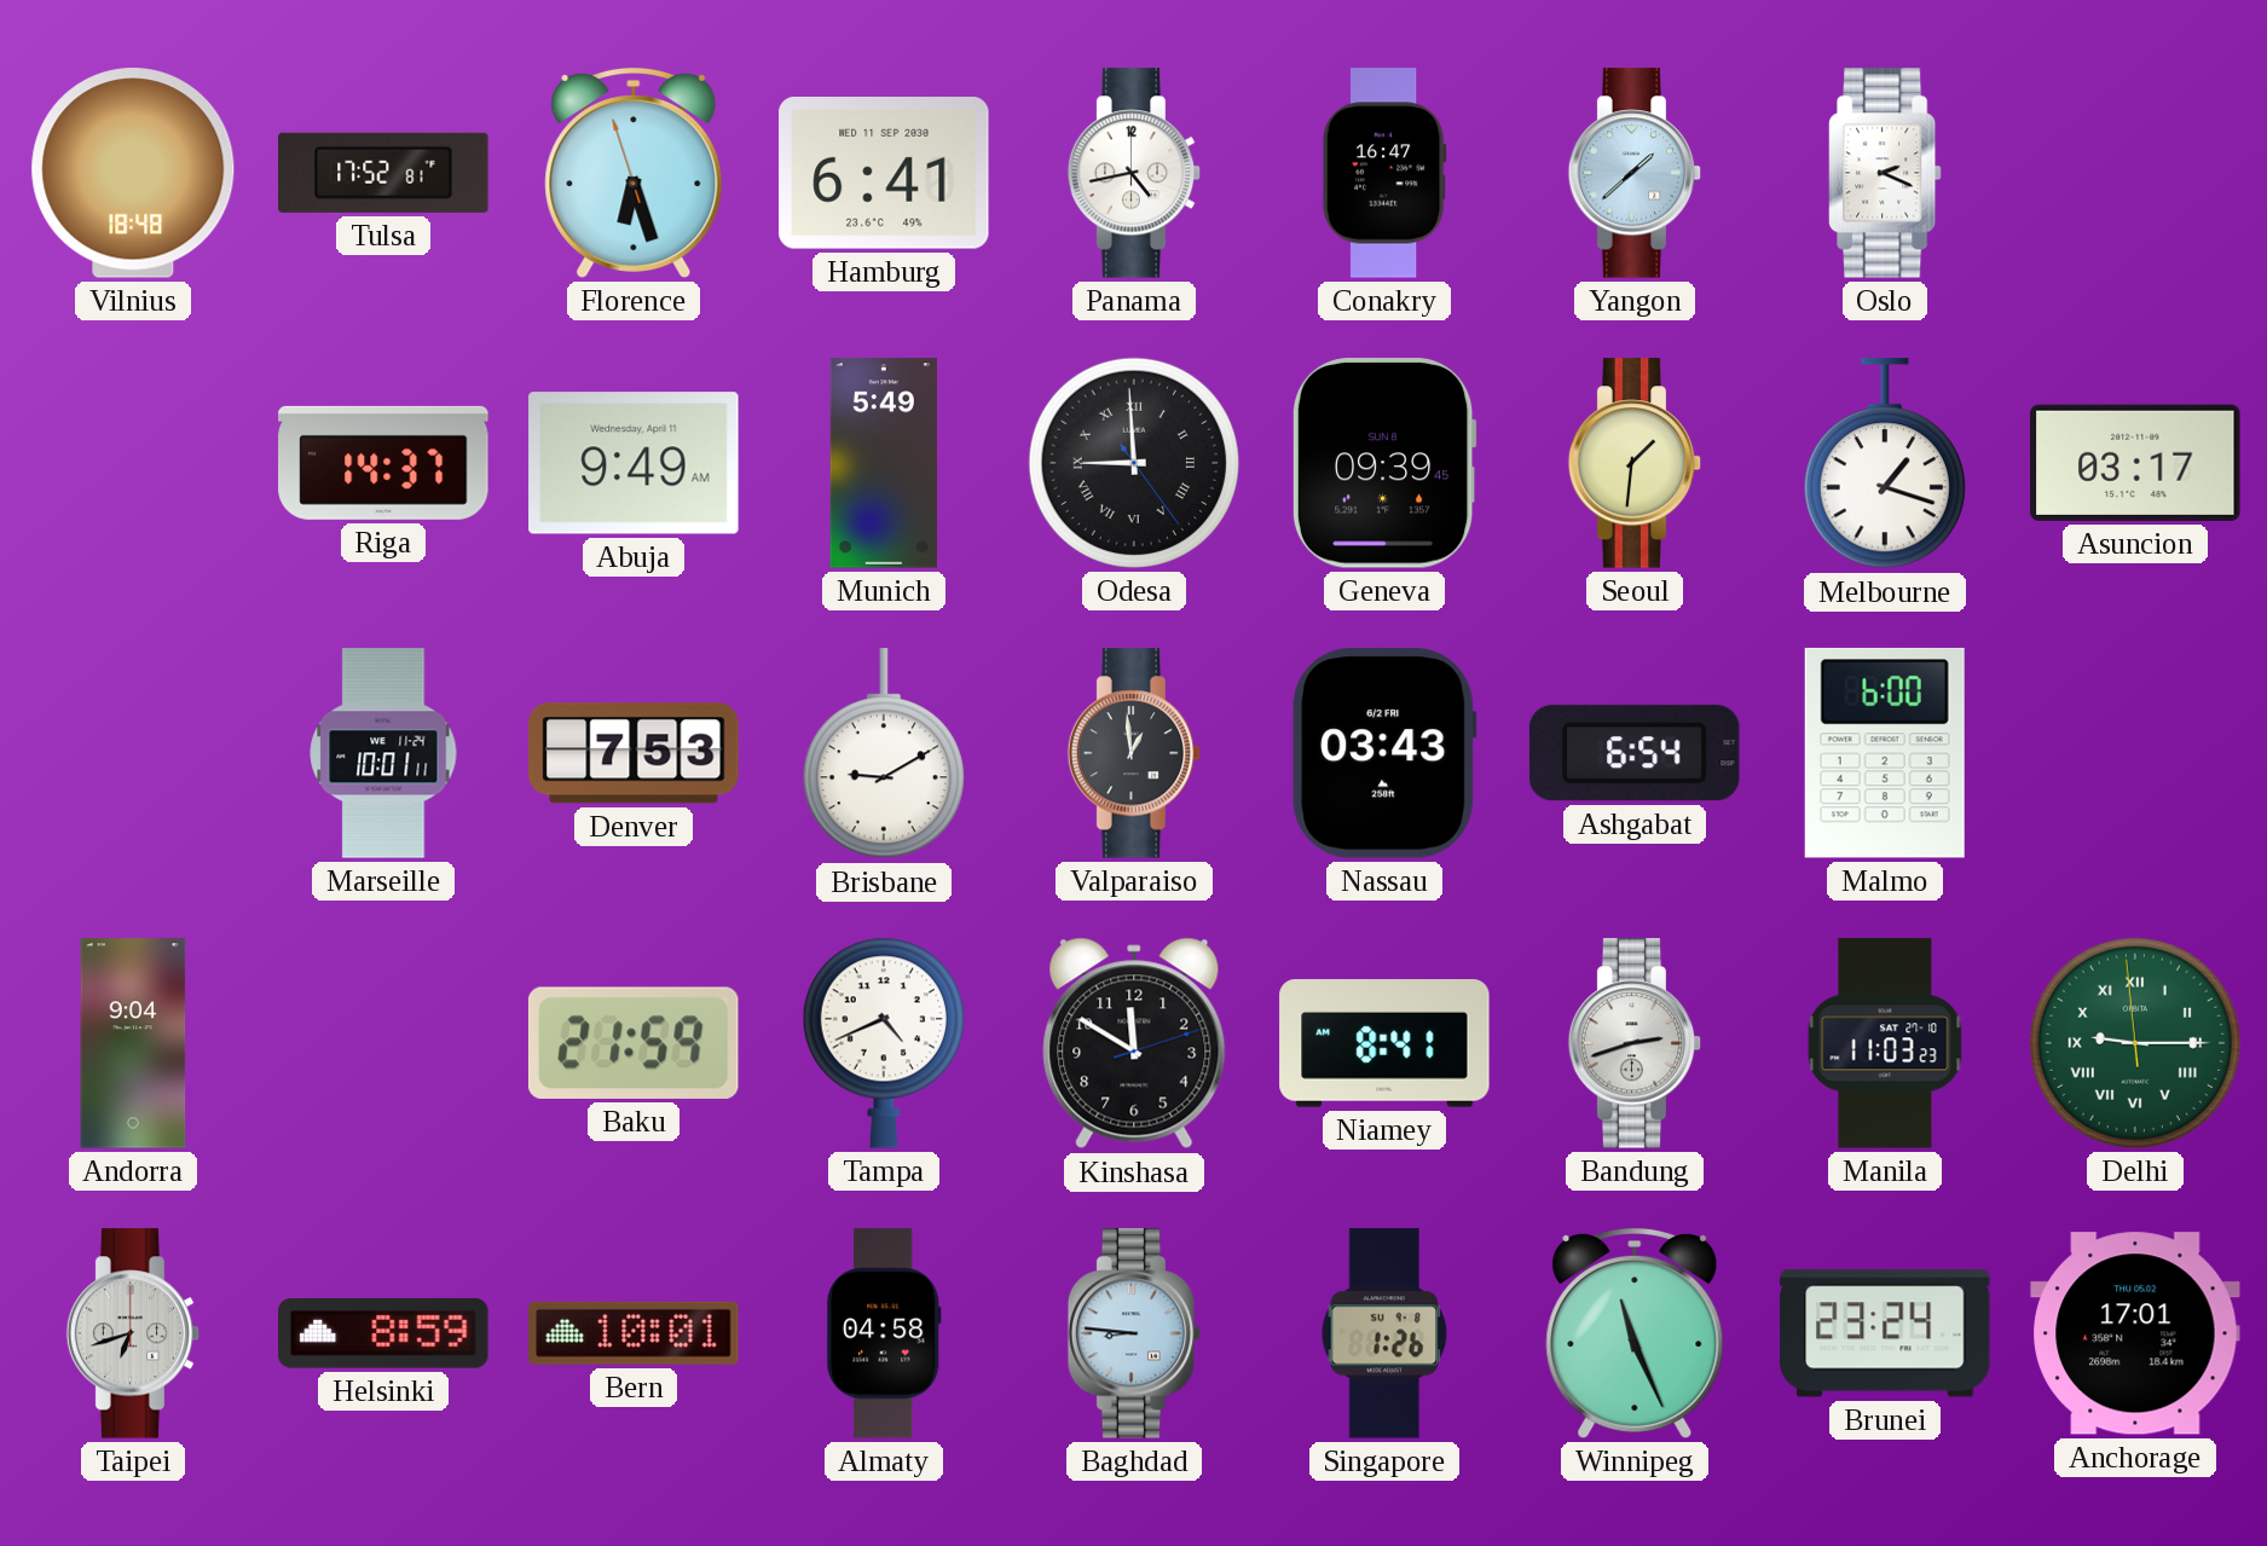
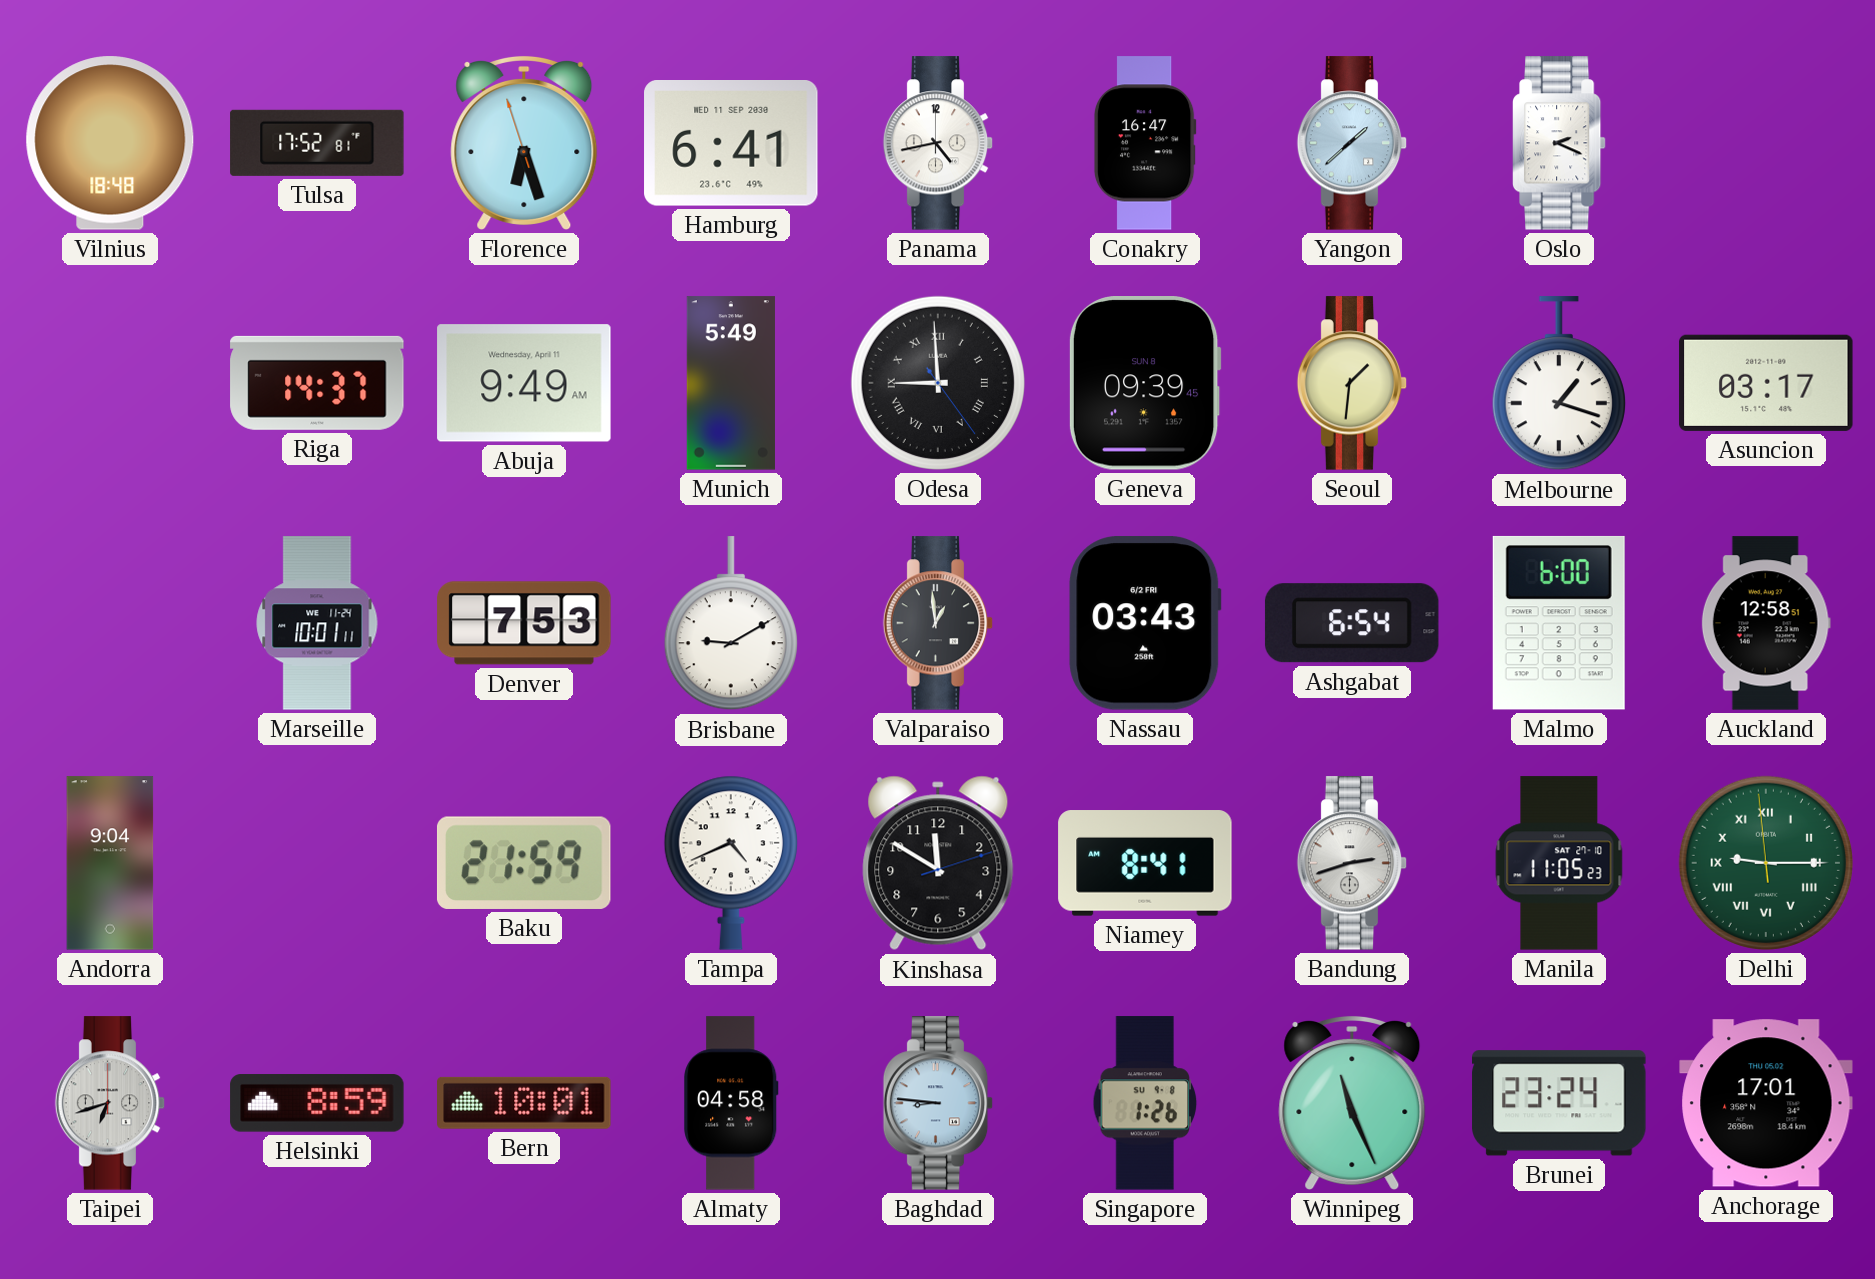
Auckland: none -> 12:58 (1766, 623)
Manila: 11:03 -> 11:05 (1559, 863)
